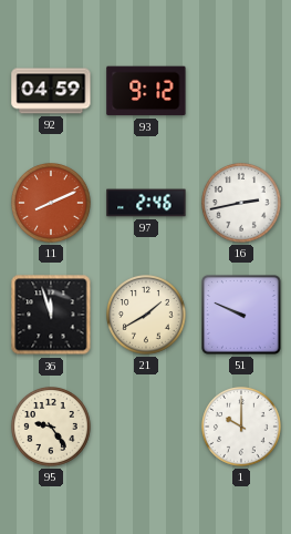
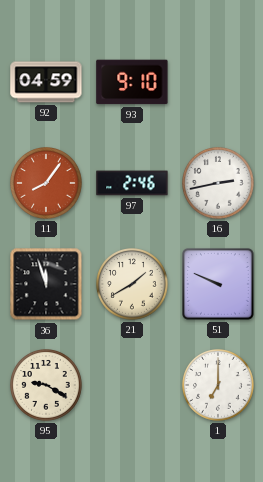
93: 9:12 -> 9:10 (132, 82)
11: 8:11 -> 8:06 (47, 184)
95: 9:24 -> 9:20 (47, 386)
1: 10:00 -> 7:00 (219, 386)
